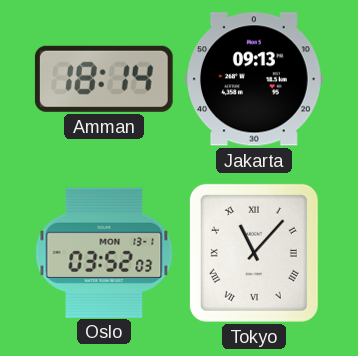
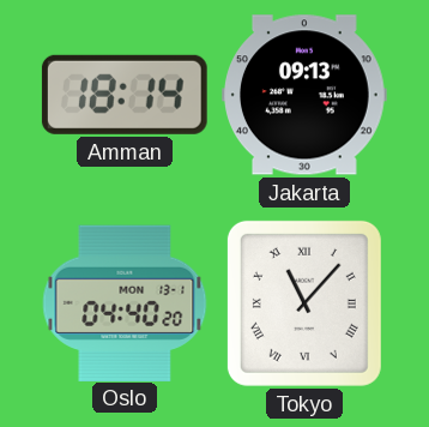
Oslo: 03:52 -> 04:40 (125, 302)
